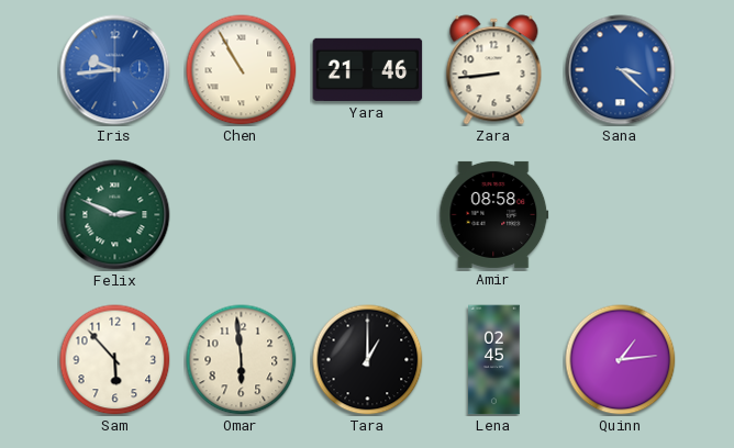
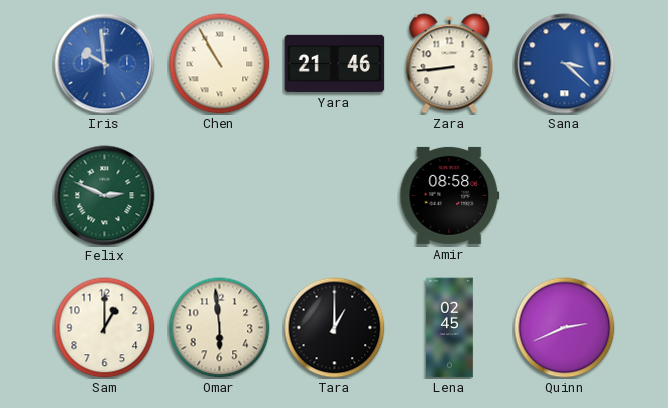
Iris: 9:44 -> 9:59 (105, 64)
Sam: 5:53 -> 1:00 (105, 328)
Quinn: 1:14 -> 2:41 (565, 328)
